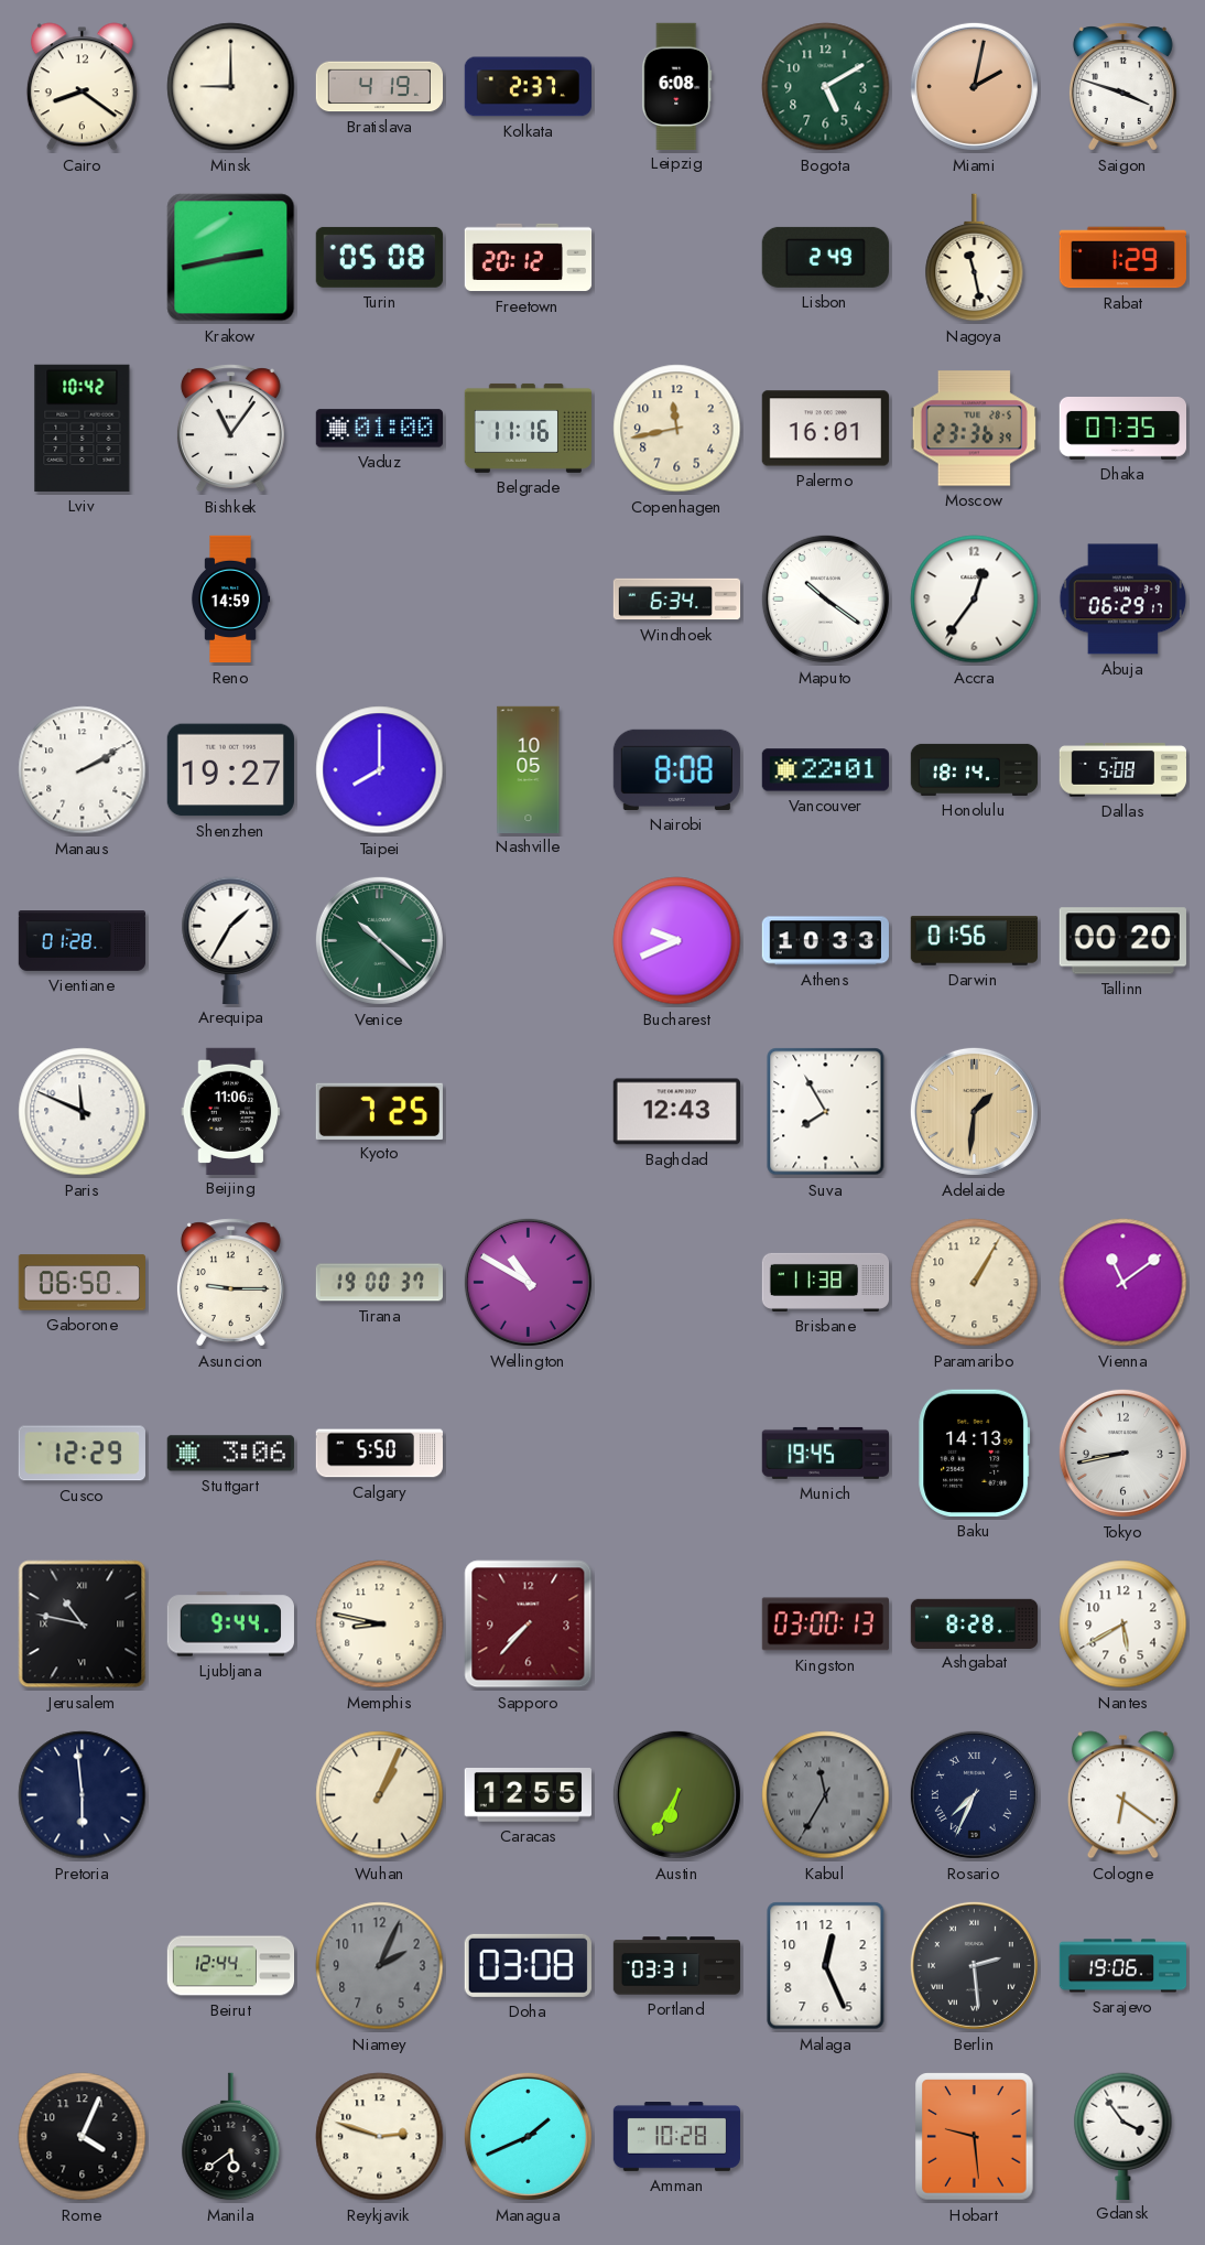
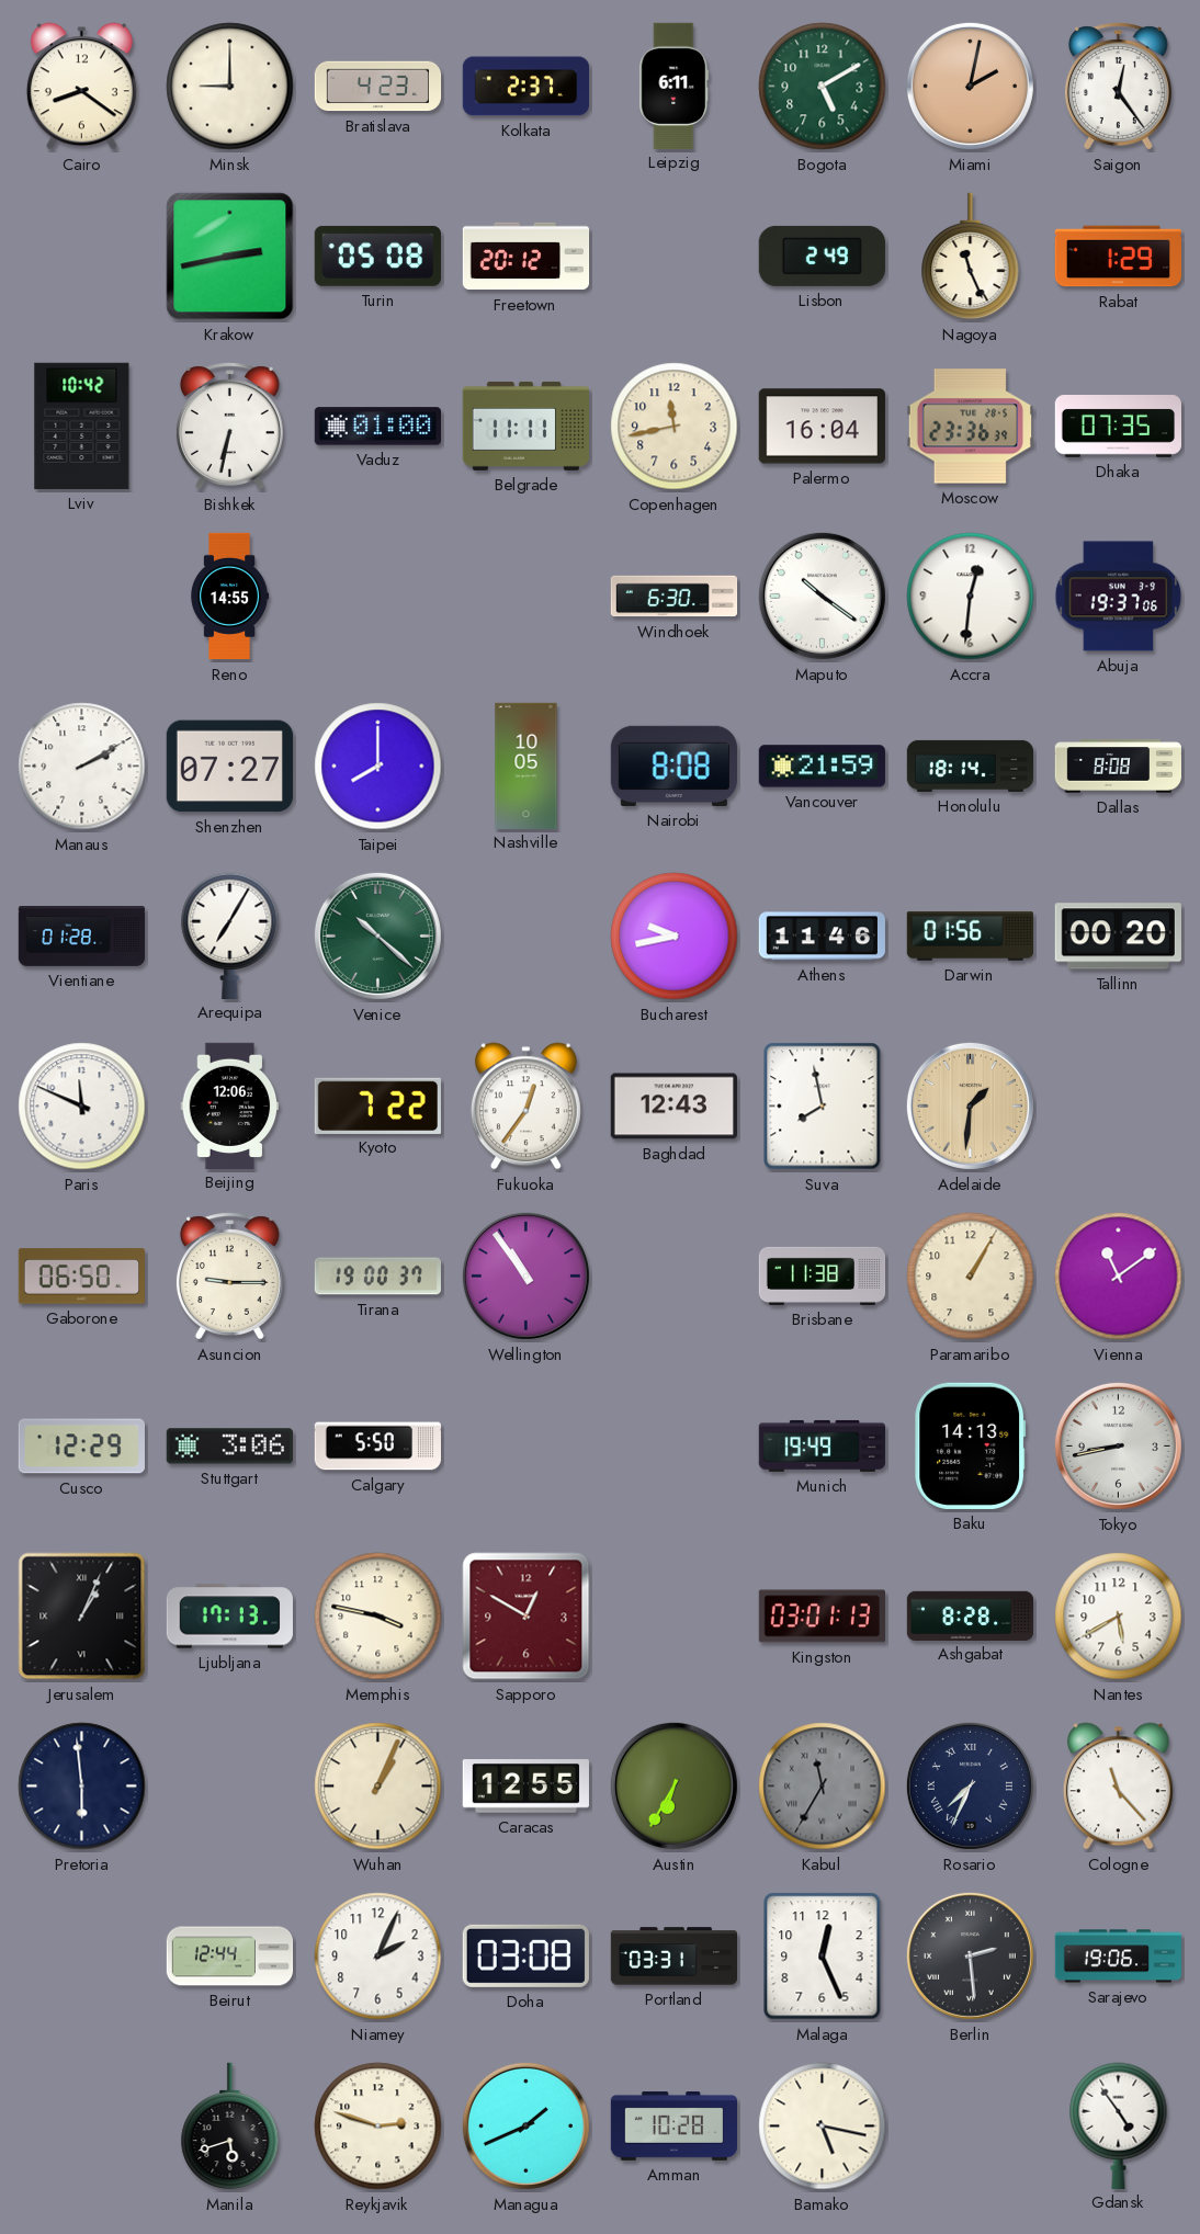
Bratislava: 4:19 -> 4:23 (378, 87)
Leipzig: 6:08 -> 6:11 (675, 86)
Saigon: 3:48 -> 12:24 (1118, 87)
Nagoya: 11:28 -> 11:26 (971, 257)
Bishkek: 11:06 -> 6:32 (229, 427)
Belgrade: 11:16 -> 11:11 (525, 426)
Palermo: 16:01 -> 16:04 (822, 427)
Reno: 14:59 -> 14:55 (229, 597)
Windhoek: 6:34 -> 6:30 (675, 597)
Accra: 12:36 -> 12:31 (971, 597)
Abuja: 06:29 -> 19:37 (1119, 597)
Shenzhen: 19:27 -> 07:27 (229, 767)
Vancouver: 22:01 -> 21:59 (822, 767)
Dallas: 5:08 -> 8:08 (1118, 767)
Arequipa: 1:35 -> 7:05 (230, 935)
Bucharest: 9:41 -> 9:43 (675, 937)
Athens: 10:33 -> 11:46 (822, 937)
Beijing: 11:06 -> 12:06 (230, 1105)
Kyoto: 7:25 -> 7:22 (377, 1105)
Fukuoka: none -> 12:36 (525, 1107)
Suva: 7:55 -> 7:58 (823, 1107)
Wellington: 10:50 -> 10:54 (525, 1275)
Munich: 19:45 -> 19:49 (822, 1445)
Jerusalem: 10:47 -> 1:04 (82, 1617)
Ljubljana: 9:44 -> 17:13 (229, 1617)
Memphis: 8:47 -> 3:47 (378, 1617)
Sapporo: 7:37 -> 12:50 (527, 1617)
Kingston: 03:00 -> 03:01 (822, 1617)
Cologne: 6:21 -> 11:23 (1118, 1787)
Niamey dial: grey -> white (378, 1957)
Rome: 4:04 -> none (83, 2137)
Manila: 5:39 -> 5:42 (230, 2127)
Bamako: none -> 5:17 (823, 2127)
Hobart: 9:29 -> none (975, 2137)
Gdansk: 3:54 -> 4:54 (1119, 2125)
